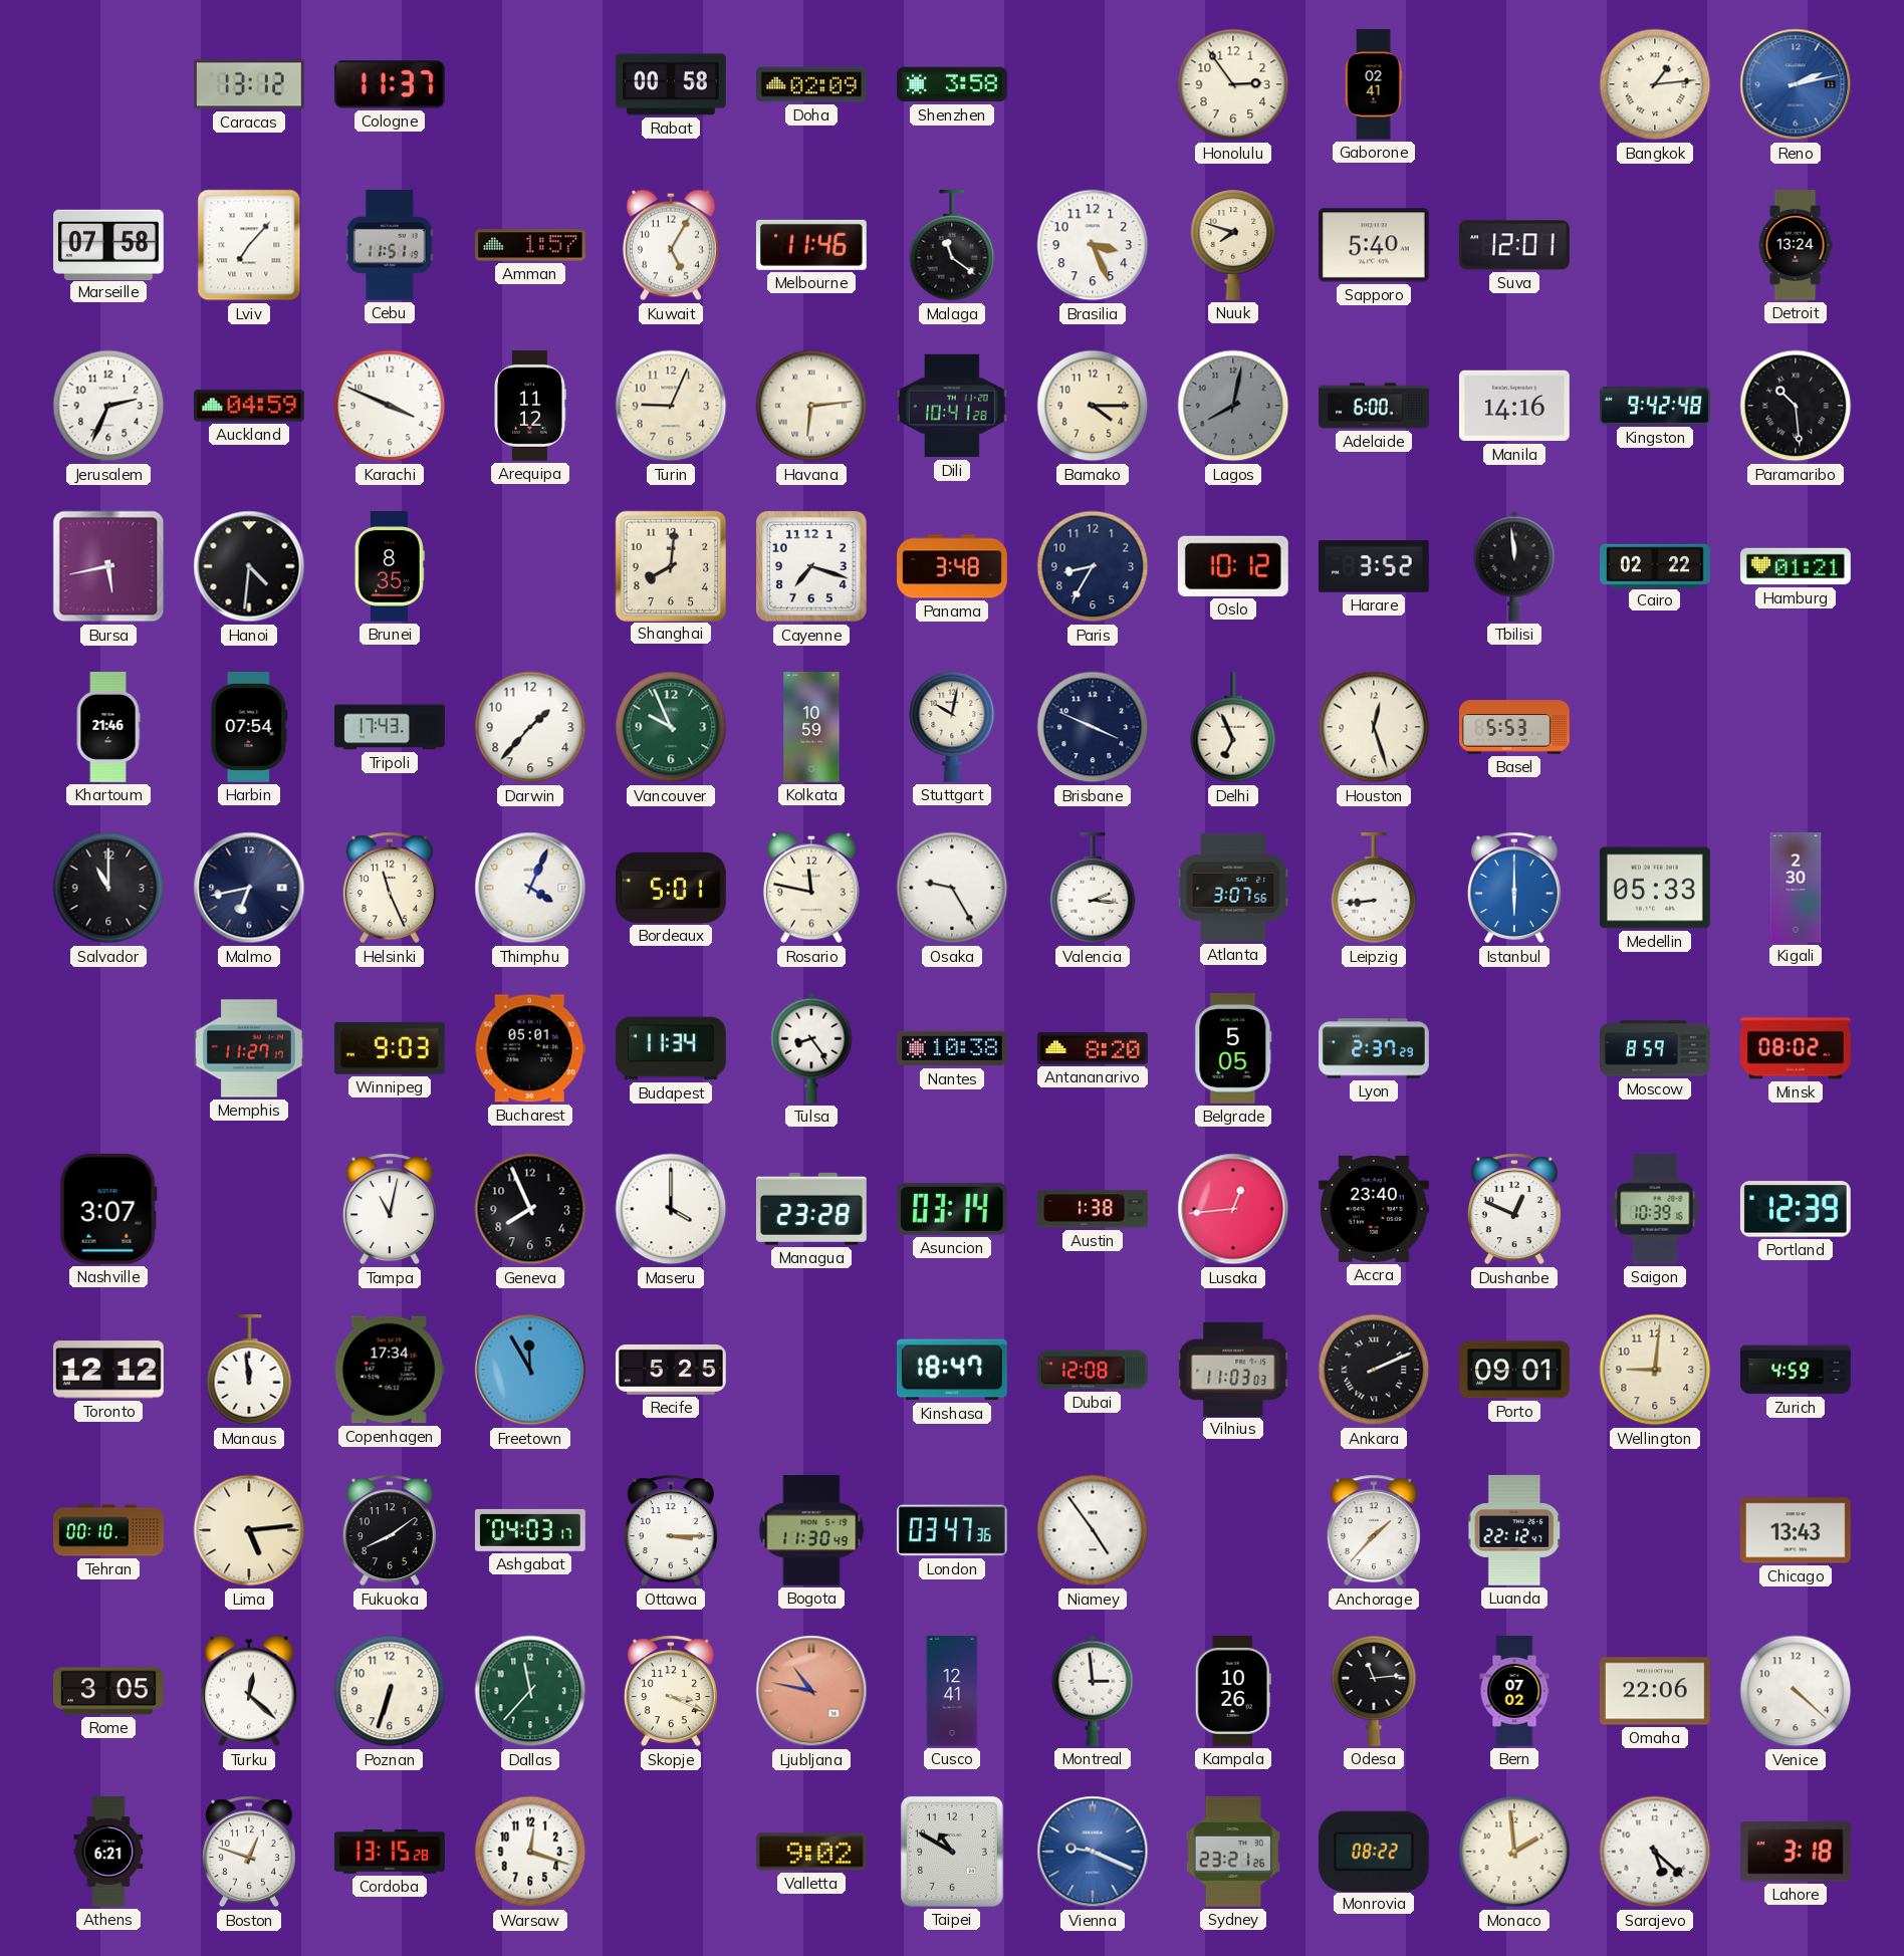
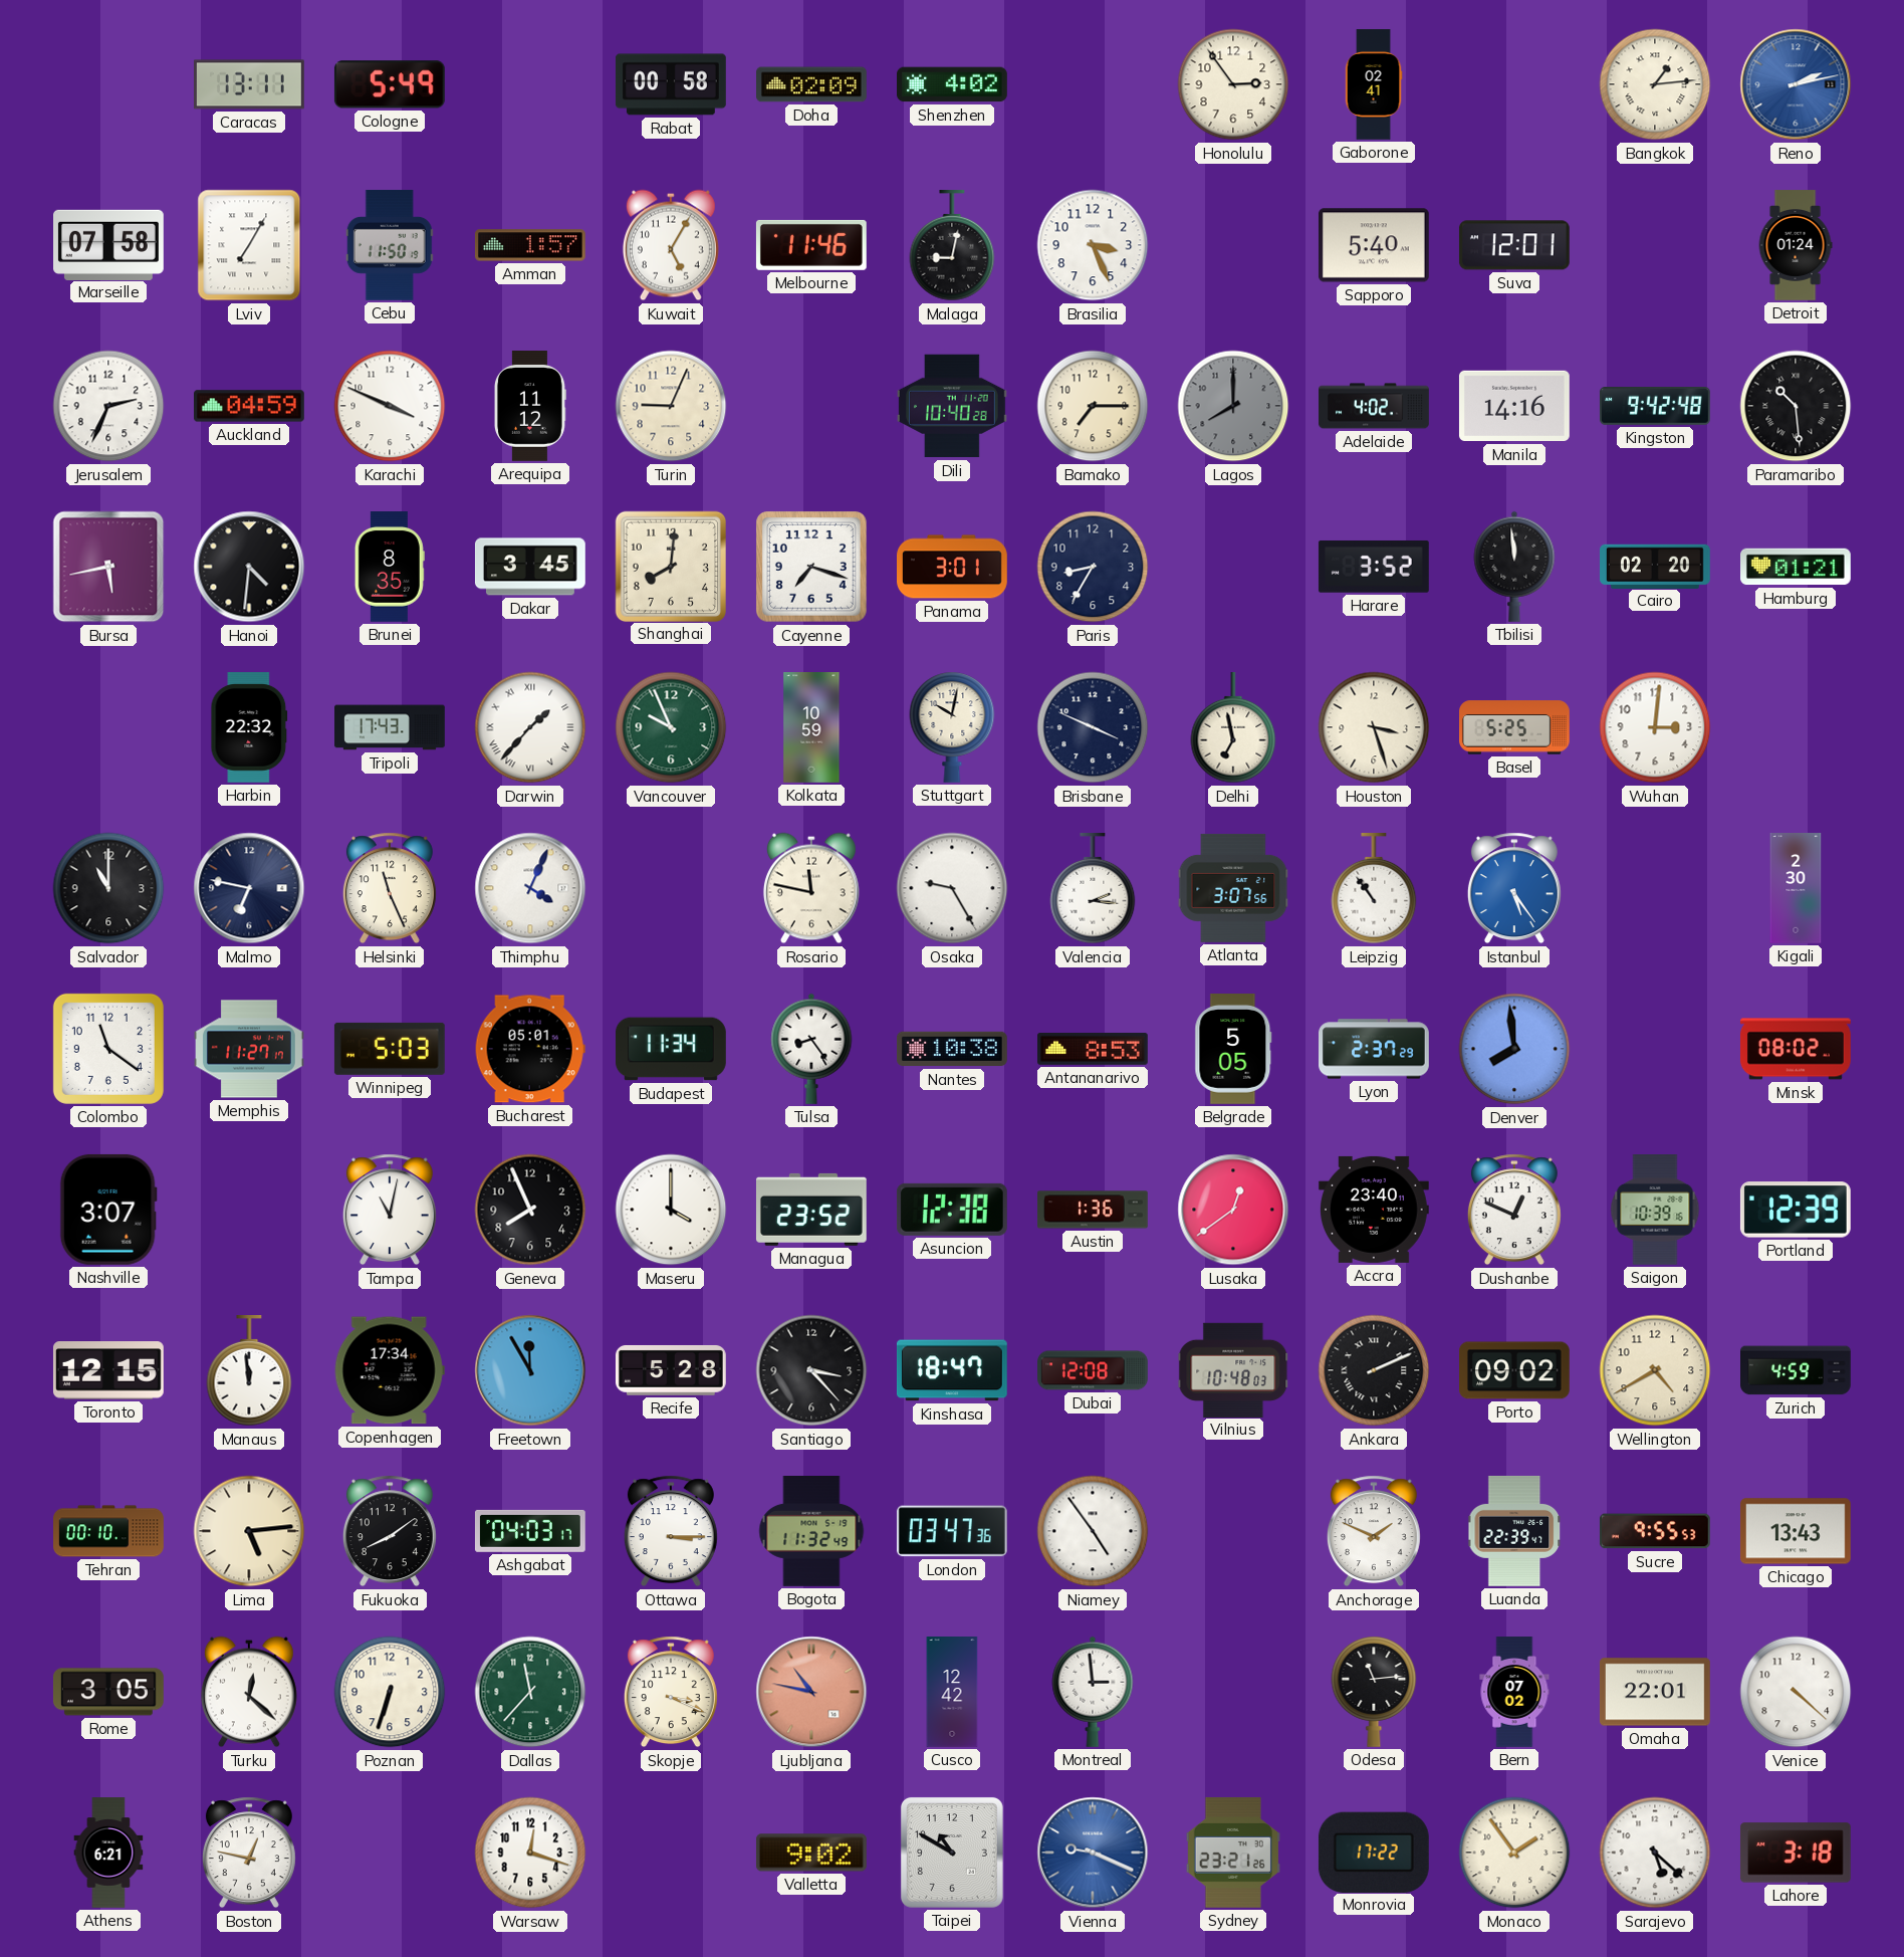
Caracas: 13:12 -> 13:11 (250, 84)
Cologne: 11:37 -> 5:49 (390, 84)
Shenzhen: 3:58 -> 4:02 (953, 84)
Lviv: 7:07 -> 7:05 (249, 245)
Cebu: 11:51 -> 11:50 (390, 245)
Malaga: 11:21 -> 9:02 (952, 246)
Nuuk: 7:48 -> none (1233, 245)
Detroit: 13:24 -> 01:24 (1796, 245)
Havana: 6:14 -> none (811, 406)
Dili: 10:41 -> 10:40 (952, 406)
Bamako: 4:15 -> 7:15 (1093, 406)
Lagos: 8:02 -> 8:00 (1233, 406)
Adelaide: 6:00 -> 4:02 (1374, 406)
Dakar: none -> 3:45 (530, 567)
Panama: 3:48 -> 3:01 (953, 567)
Oslo: 10:12 -> none (1233, 566)
Cairo: 02:22 -> 02:20 (1656, 566)
Khartoum: 21:46 -> none (108, 728)
Harbin: 07:54 -> 22:32 (249, 728)
Darwin numerals: Arabic -> Roman (530, 727)
Delhi: 6:56 -> 6:58 (1233, 728)
Houston: 12:27 -> 3:27 (1374, 727)
Basel: 5:53 -> 5:25 (1515, 727)
Wuhan: none -> 3:01 (1655, 727)
Malmo: 6:43 -> 6:47 (249, 888)
Bordeaux: 5:01 -> none (672, 888)
Leipzig: 8:44 -> 10:54 (1374, 889)
Istanbul: 6:00 -> 5:24 (1514, 888)
Medellin: 05:33 -> none (1655, 888)
Colombo: none -> 11:21 (108, 1049)
Winnipeg: 9:03 -> 5:03 (390, 1049)
Antananarivo: 8:20 -> 8:53 (1094, 1050)
Denver: none -> 7:59 (1514, 1049)
Moscow: 8:59 -> none (1656, 1048)
Managua: 23:28 -> 23:52 (811, 1210)
Asuncion: 03:14 -> 12:38 (952, 1210)
Austin: 1:38 -> 1:36 (1094, 1210)
Lusaka: 12:44 -> 12:39 (1233, 1210)
Toronto: 12:12 -> 12:15 (108, 1370)
Recife: 5:25 -> 5:28 (671, 1370)
Santiago: none -> 3:23 (811, 1370)
Vilnius: 11:03 -> 10:48 (1233, 1369)
Porto: 09:01 -> 09:02 (1515, 1370)
Wellington: 9:01 -> 4:40 (1655, 1370)
Bogota: 11:30 -> 11:32 (811, 1532)
Anchorage: 1:37 -> 1:49 (1374, 1531)
Luanda: 22:12 -> 22:39 (1514, 1531)
Sucre: none -> 9:55 (1655, 1531)
Cusco: 12:41 -> 12:42 (952, 1692)
Kampala: 10:26 -> none (1233, 1691)
Omaha: 22:06 -> 22:01 (1655, 1692)
Boston: 12:48 -> 12:47 (249, 1853)
Cordoba: 13:15 -> none (391, 1852)
Monrovia: 08:22 -> 17:22 (1374, 1852)
Monaco: 1:59 -> 1:54 (1514, 1853)
